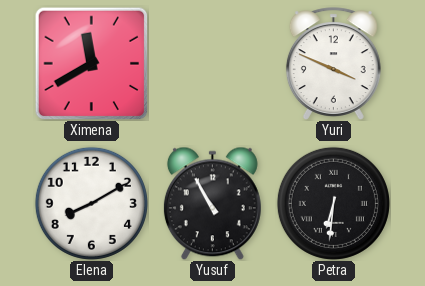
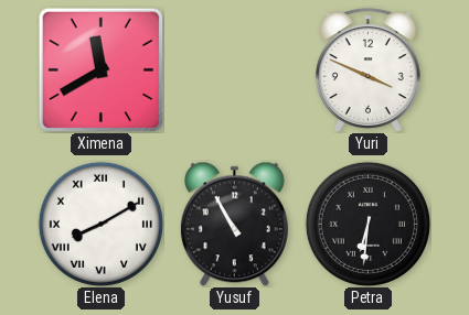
Elena numerals: Arabic -> Roman (100, 224)
